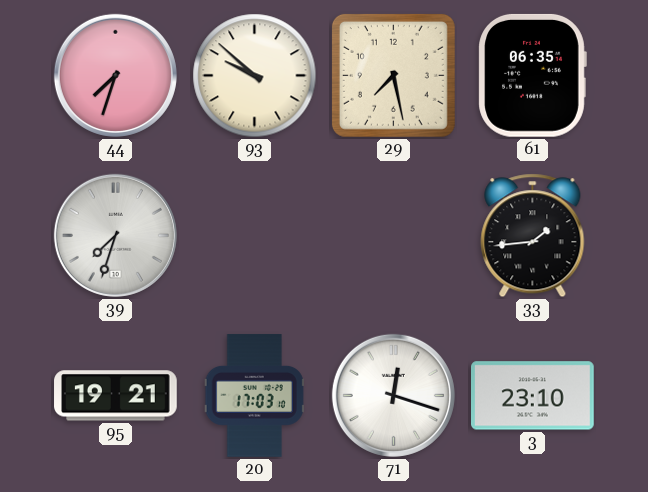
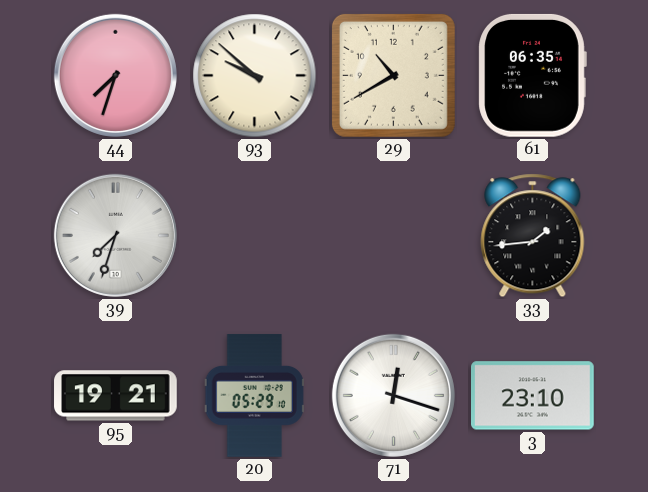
29: 7:28 -> 10:40 (393, 75)
20: 17:03 -> 05:29 (254, 396)
